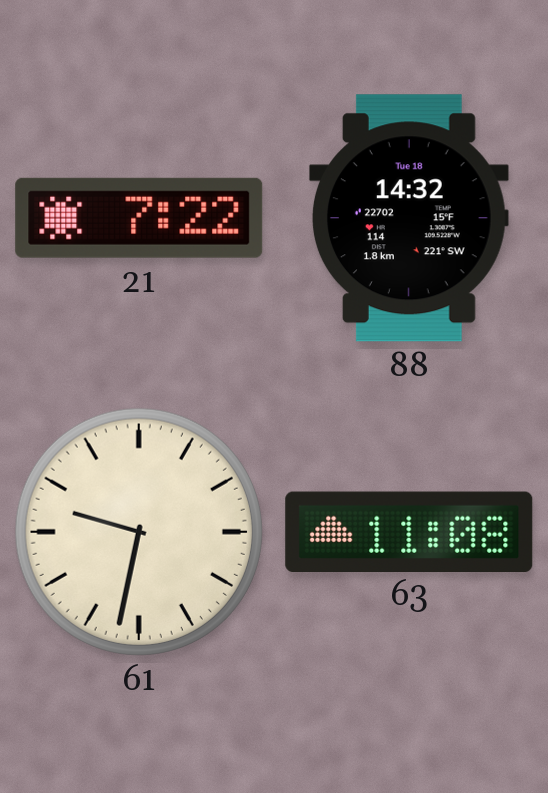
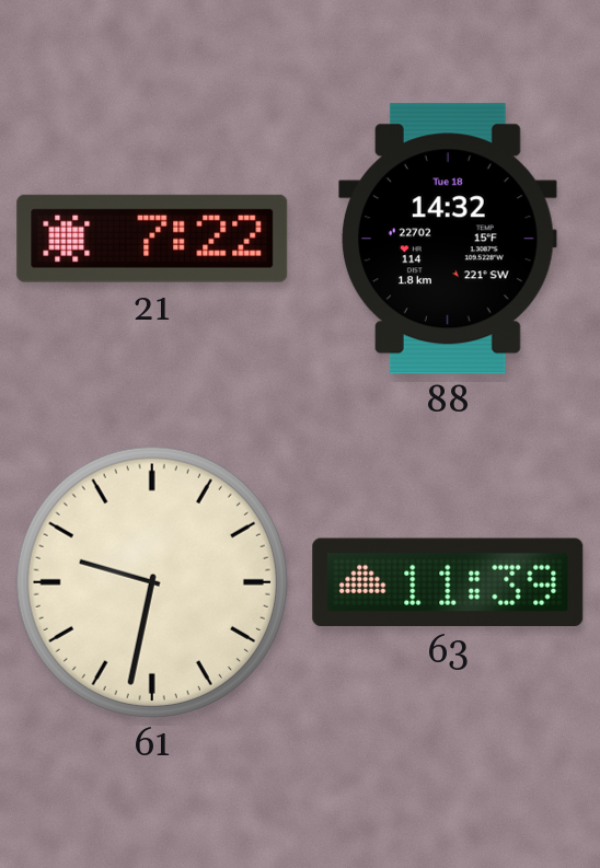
63: 11:08 -> 11:39 (448, 581)
